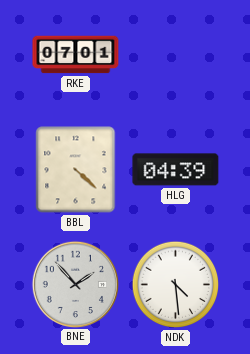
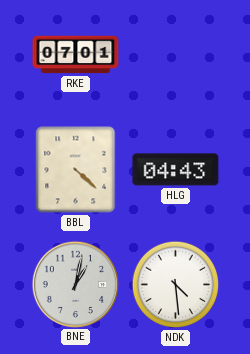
HLG: 04:39 -> 04:43 (176, 170)
BNE: 1:53 -> 1:02 (75, 284)
